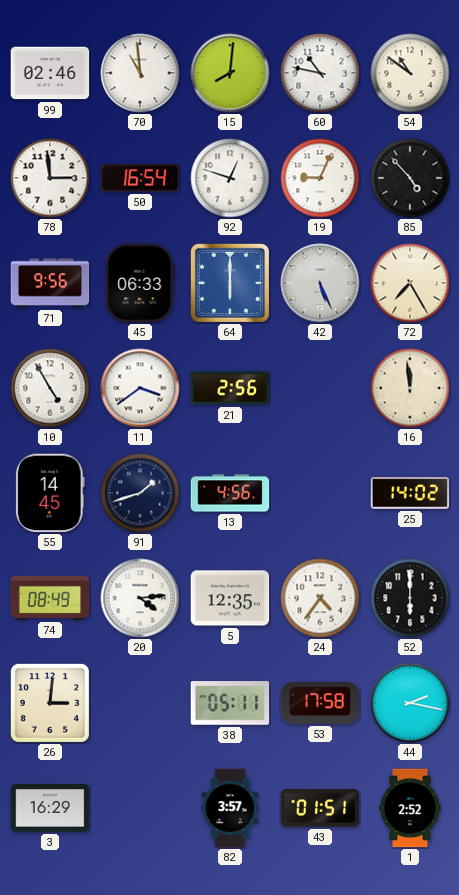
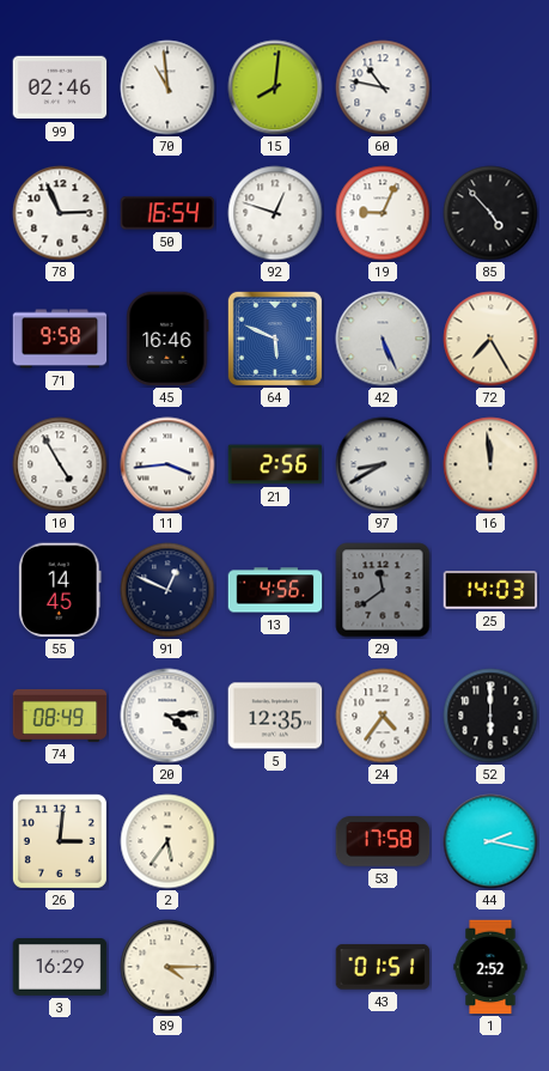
54: 10:51 -> none (410, 73)
78: 2:59 -> 2:56 (60, 213)
71: 9:56 -> 9:58 (60, 339)
45: 06:33 -> 16:46 (167, 339)
64: 6:00 -> 5:49 (275, 339)
11: 3:39 -> 3:44 (167, 464)
97: none -> 8:40 (383, 464)
91: 1:42 -> 12:49 (167, 590)
29: none -> 11:39 (383, 590)
25: 14:02 -> 14:03 (490, 591)
2: none -> 5:36 (167, 841)
38: 05:11 -> none (230, 703)
89: none -> 4:15 (167, 967)
82: 3:57 -> none (230, 808)
